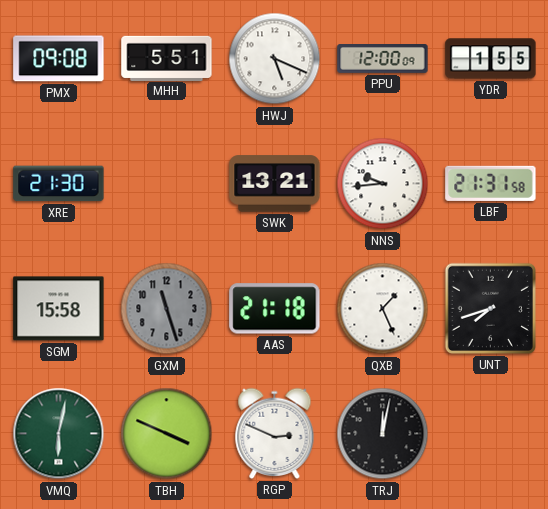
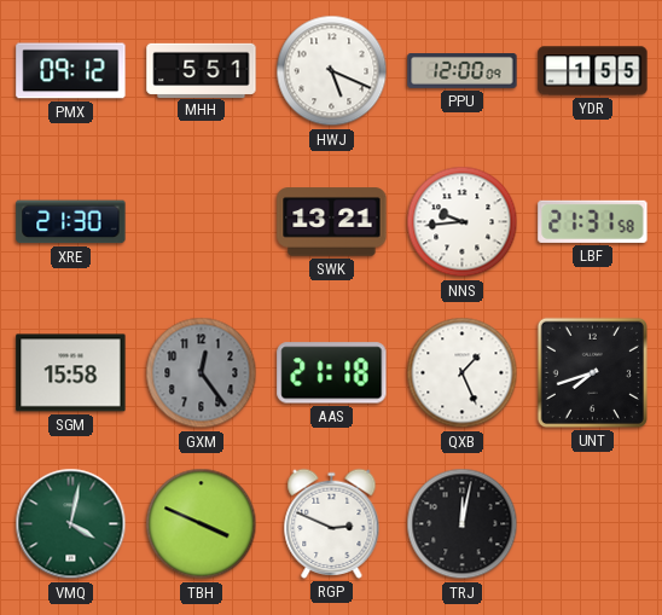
PMX: 09:08 -> 09:12 (71, 71)
GXM: 11:27 -> 12:24 (202, 373)
VMQ: 6:02 -> 4:02 (71, 524)
